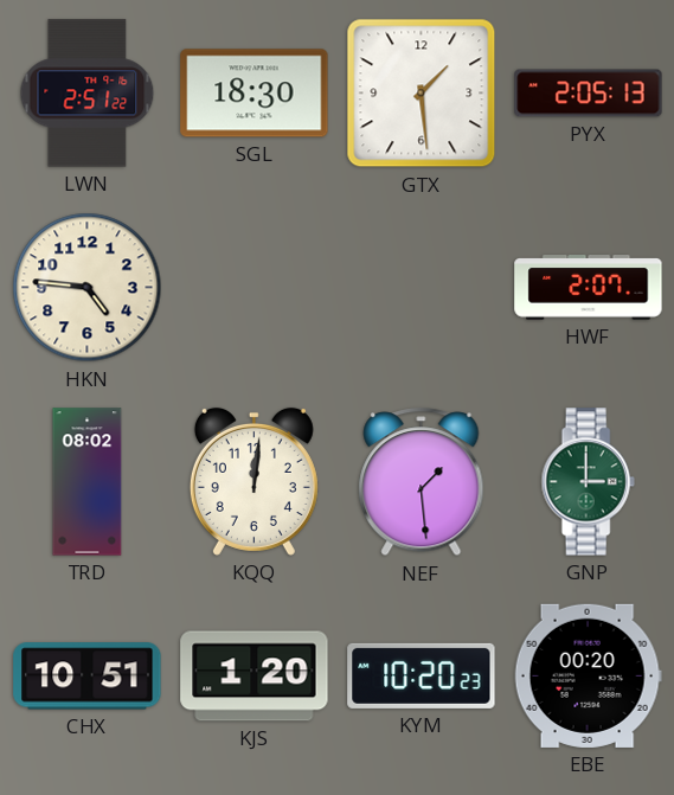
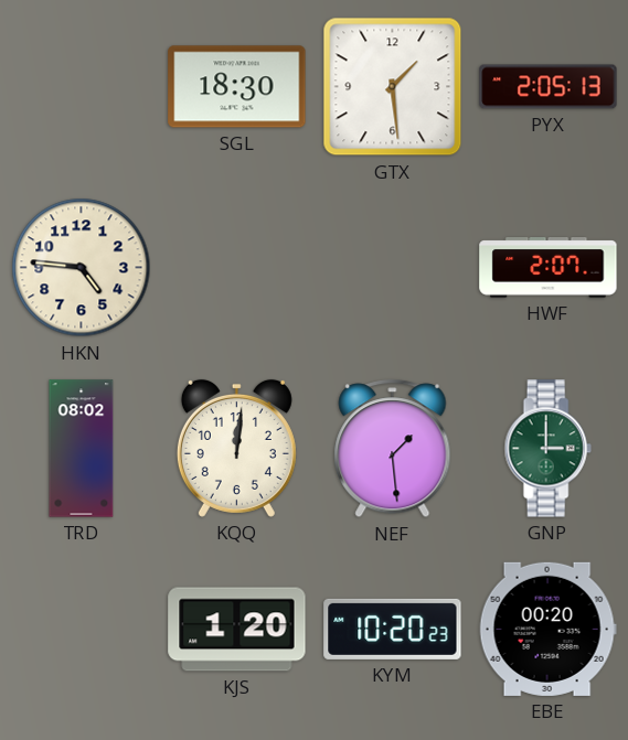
LWN: 2:51 -> none (88, 94)
CHX: 10:51 -> none (88, 677)
